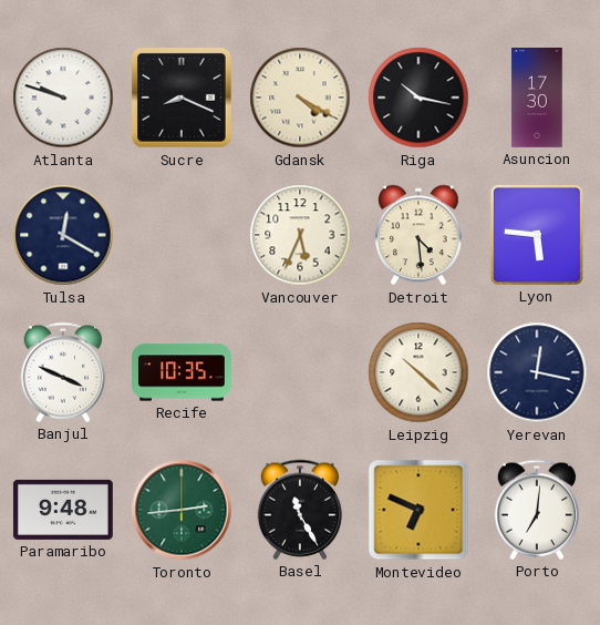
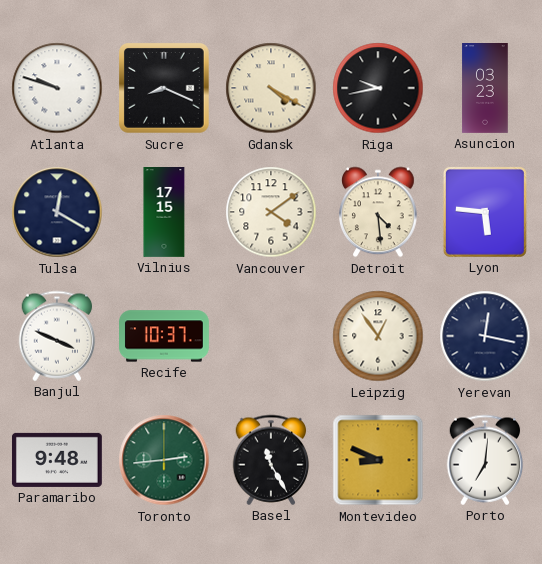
Riga: 10:17 -> 9:43 (378, 88)
Asuncion: 17:30 -> 03:23 (485, 89)
Vilnius: none -> 17:15 (164, 213)
Vancouver: 5:34 -> 4:09 (271, 212)
Recife: 10:35 -> 10:37 (165, 336)
Leipzig: 10:22 -> 12:54 (378, 336)
Montevideo: 6:49 -> 8:49 (378, 460)
